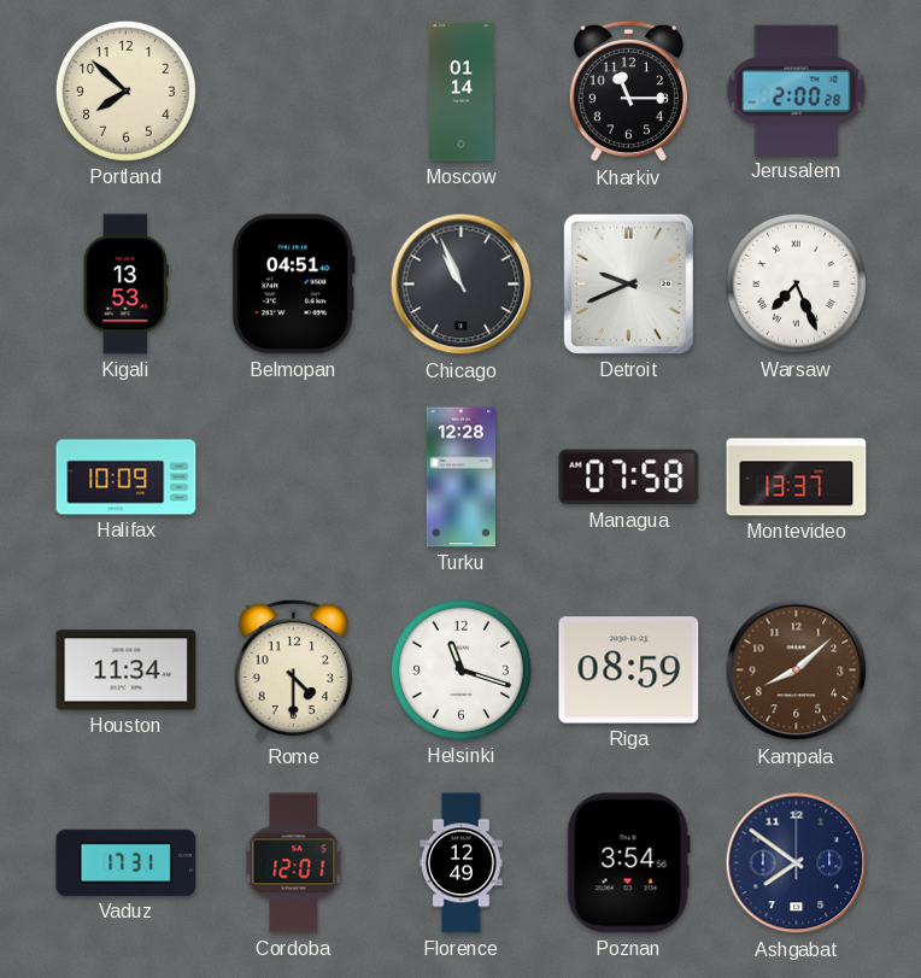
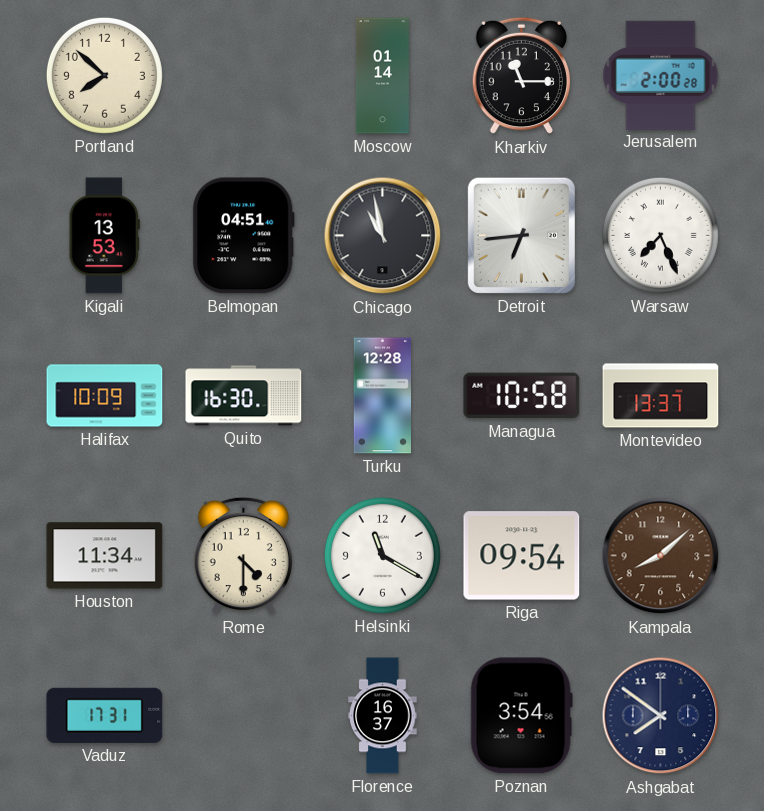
Chicago: 10:56 -> 10:58 (383, 236)
Detroit: 9:41 -> 6:44 (521, 235)
Quito: none -> 16:30 (244, 396)
Managua: 07:58 -> 10:58 (522, 396)
Helsinki: 11:18 -> 11:20 (382, 555)
Riga: 08:59 -> 09:54 (522, 556)
Cordoba: 12:01 -> none (294, 863)
Florence: 12:49 -> 16:37 (383, 716)
